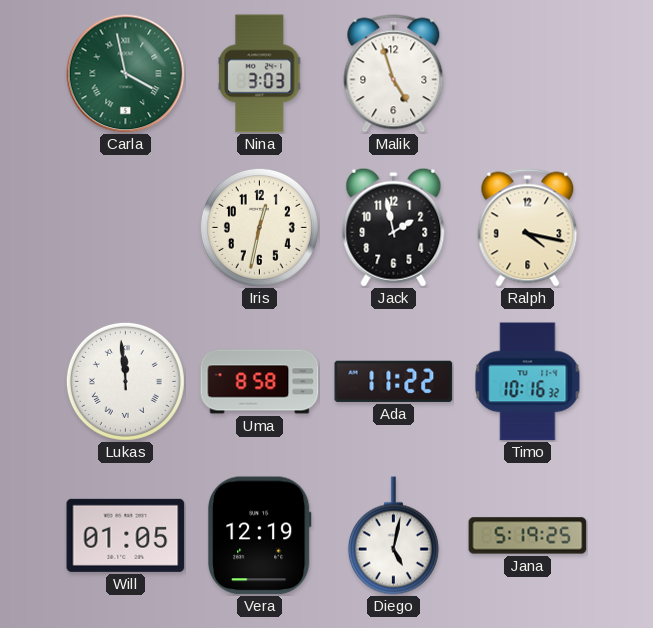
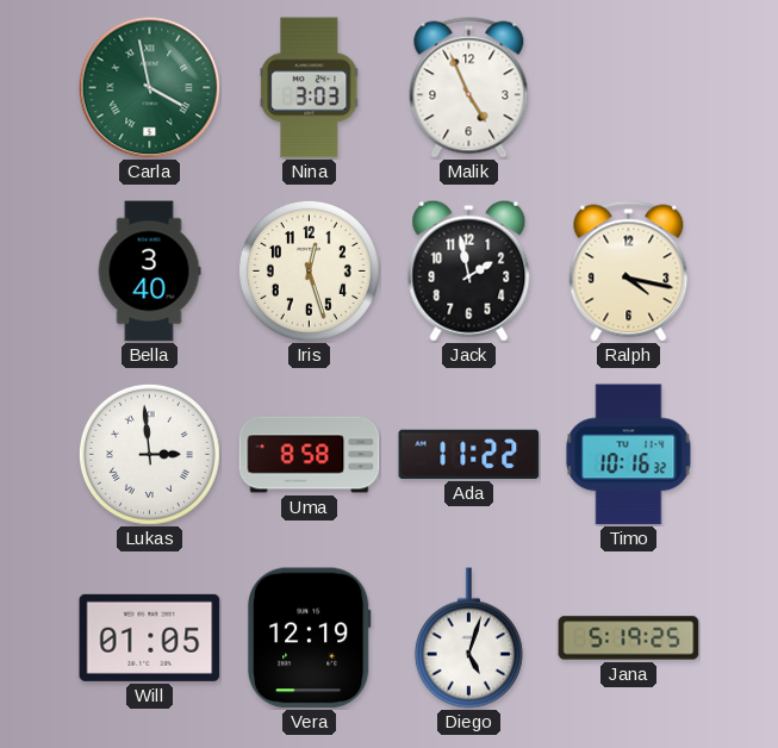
Malik: 4:57 -> 4:56 (469, 88)
Bella: none -> 3:40 (149, 272)
Iris: 12:32 -> 12:27 (309, 270)
Lukas: 11:59 -> 2:59 (149, 454)
Diego: 5:02 -> 5:03 (468, 638)
